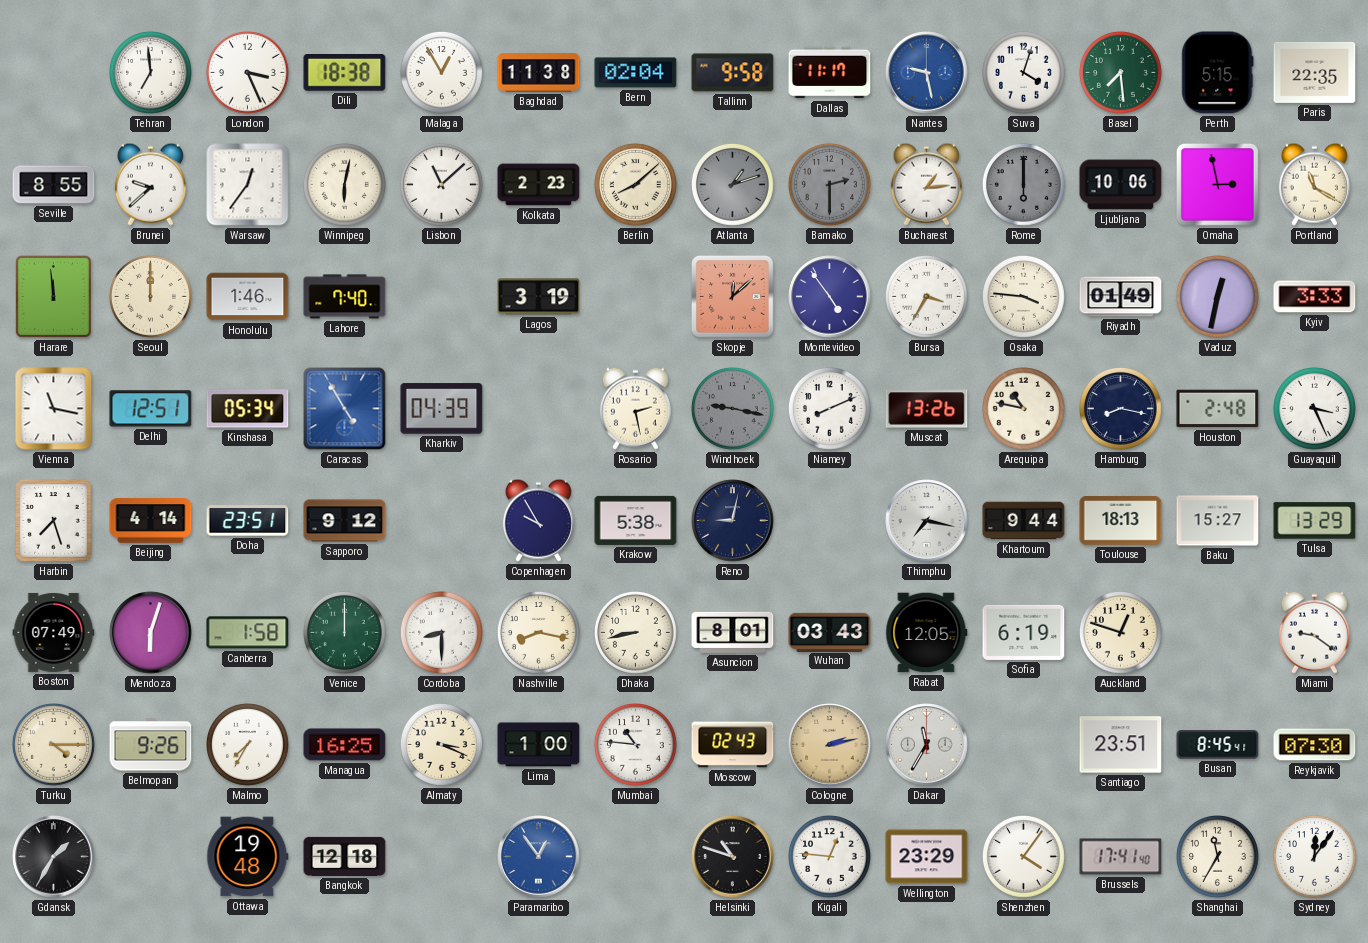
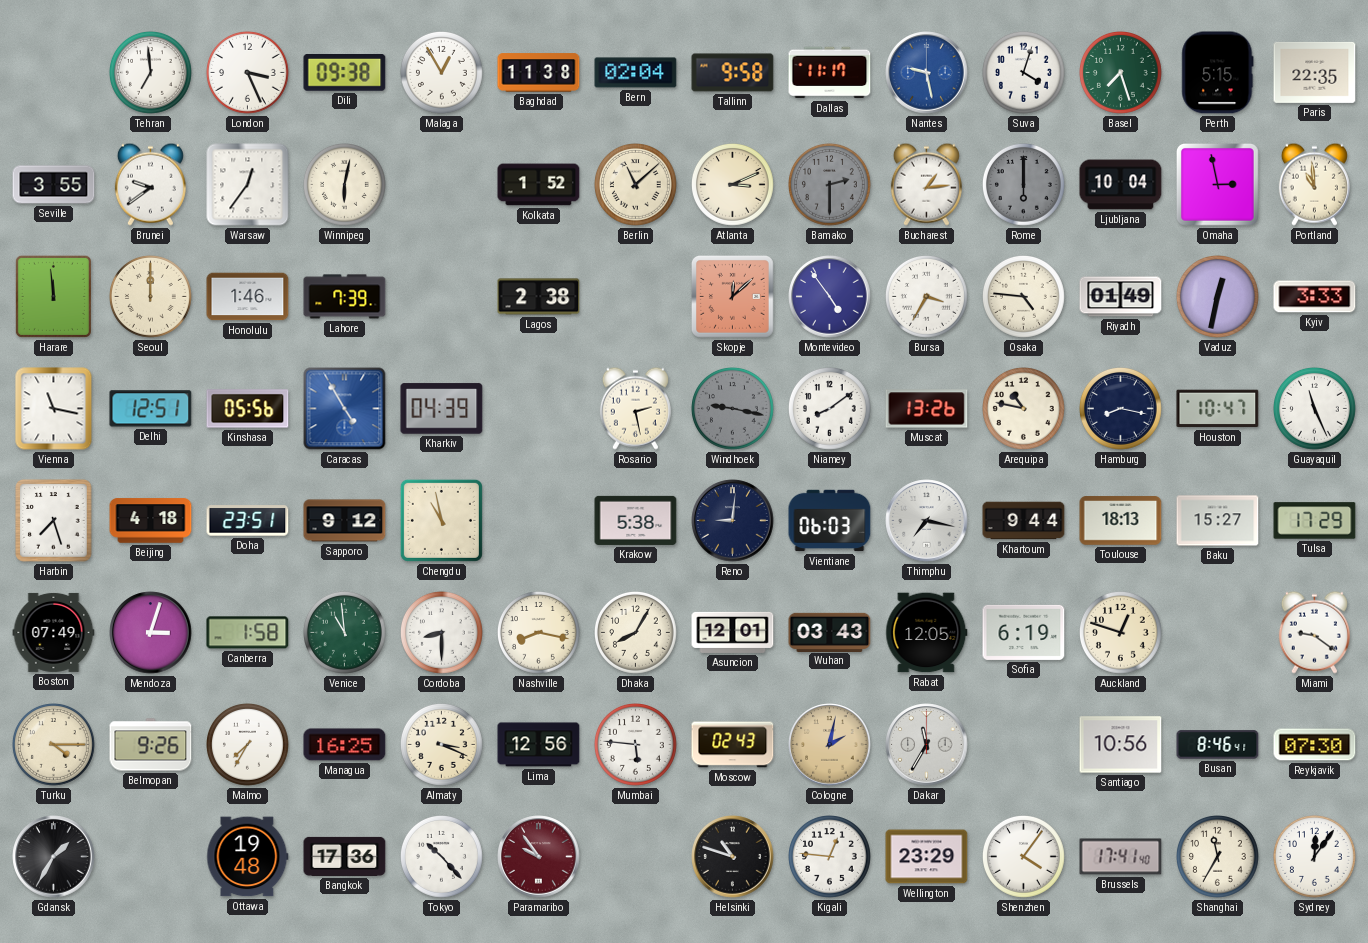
Dili: 18:38 -> 09:38 (345, 73)
Basel: 7:29 -> 7:27 (1121, 73)
Seville: 8:55 -> 3:55 (54, 185)
Brunei: 9:38 -> 9:39 (150, 184)
Lisbon: 11:08 -> none (442, 185)
Kolkata: 2:23 -> 1:52 (539, 185)
Berlin: 8:08 -> 11:08 (636, 185)
Atlanta: 1:12 -> 3:11 (733, 185)
Atlanta dial: grey -> cream (733, 185)
Ljubljana: 10:06 -> 10:04 (1121, 185)
Portland: 11:20 -> 10:59 (1314, 184)
Lahore: 7:40 -> 7:39 (345, 297)
Lagos: 3:19 -> 2:38 (539, 297)
Osaka: 3:46 -> 4:46 (1024, 297)
Kinshasa: 05:34 -> 05:56 (248, 409)
Niamey: 8:11 -> 8:09 (830, 409)
Houston: 2:48 -> 10:47 (1218, 409)
Guayaquil: 3:26 -> 11:26 (1315, 409)
Beijing: 4:14 -> 4:18 (151, 521)
Chengdu: none -> 10:58 (441, 520)
Copenhagen: 9:55 -> none (538, 520)
Reno: 9:02 -> 9:01 (733, 521)
Vientiane: none -> 06:03 (830, 521)
Tulsa: 13:29 -> 17:29 (1315, 521)
Mendoza: 6:03 -> 3:03 (151, 633)
Venice: 12:00 -> 10:59 (345, 633)
Dhaka: 8:43 -> 8:05 (636, 633)
Asuncion: 8:01 -> 12:01 (733, 632)
Lima: 1:00 -> 12:56 (539, 745)
Mumbai: 10:46 -> 5:46 (636, 745)
Cologne: 2:13 -> 2:02 (830, 745)
Santiago: 23:51 -> 10:56 (1121, 745)
Busan: 8:45 -> 8:46 (1218, 745)
Bangkok: 12:18 -> 17:36 (345, 856)
Tokyo: none -> 10:23 (442, 857)
Paramaribo: 12:54 -> 9:54 (539, 857)
Paramaribo dial: blue -> burgundy (539, 857)
